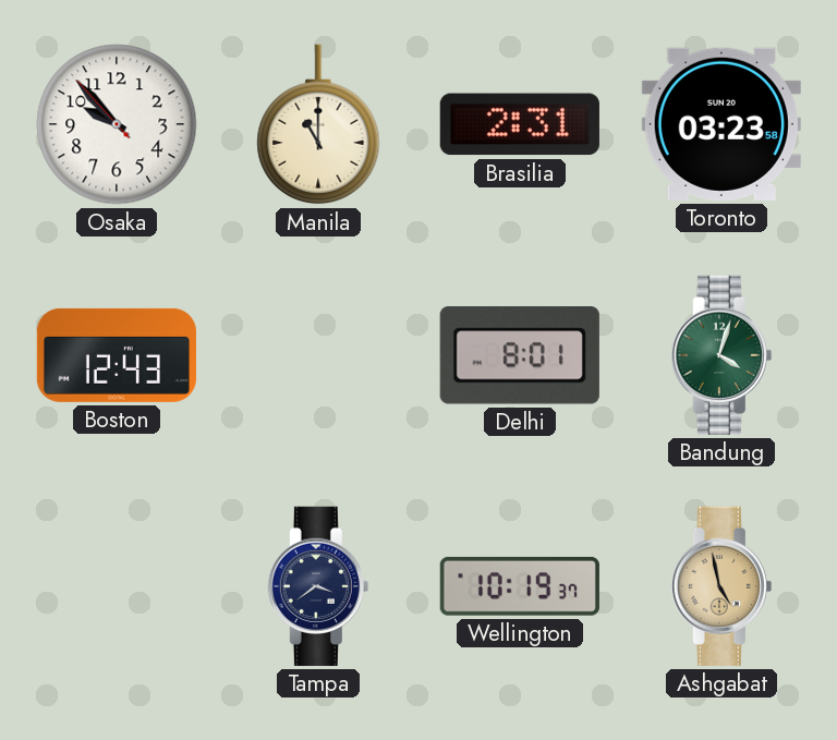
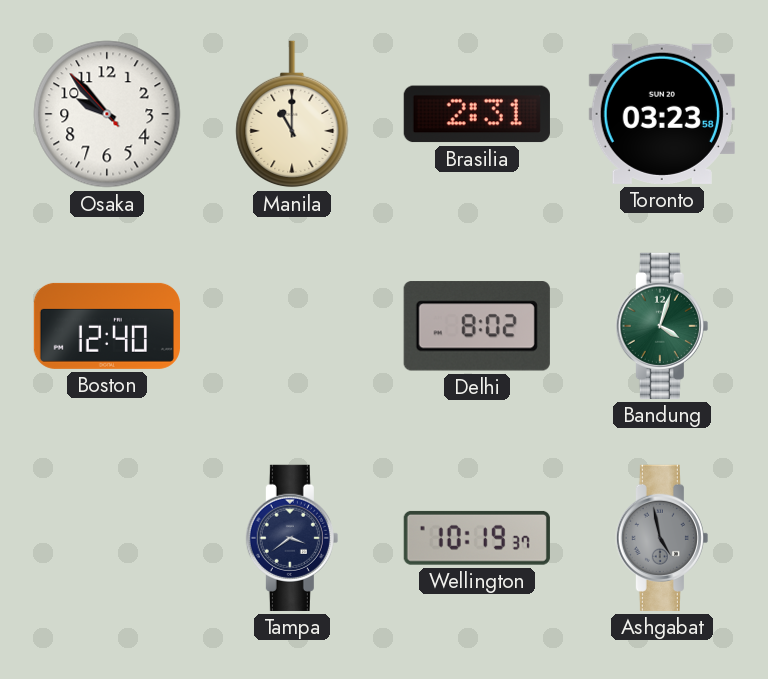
Boston: 12:43 -> 12:40 (107, 326)
Delhi: 8:01 -> 8:02 (477, 326)
Ashgabat dial: champagne -> grey (662, 538)
